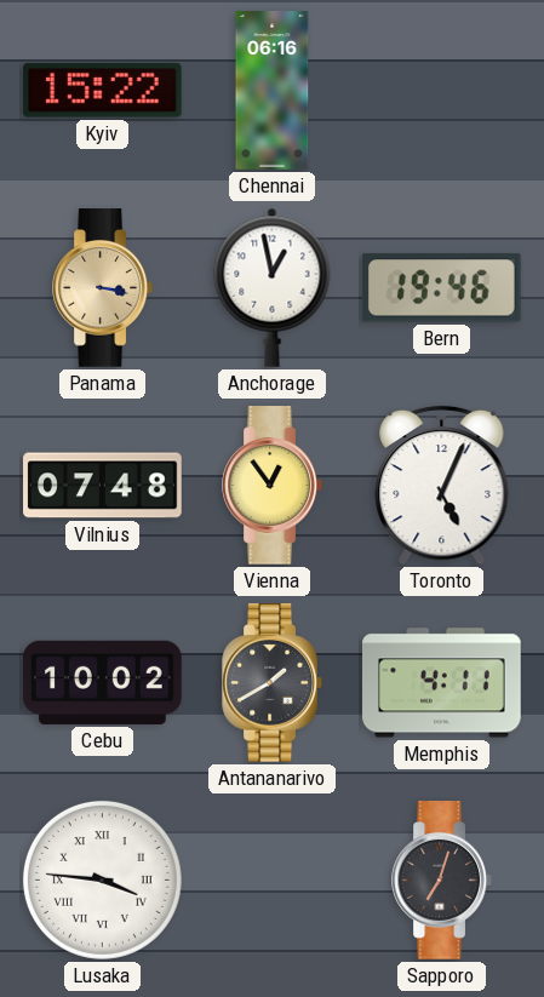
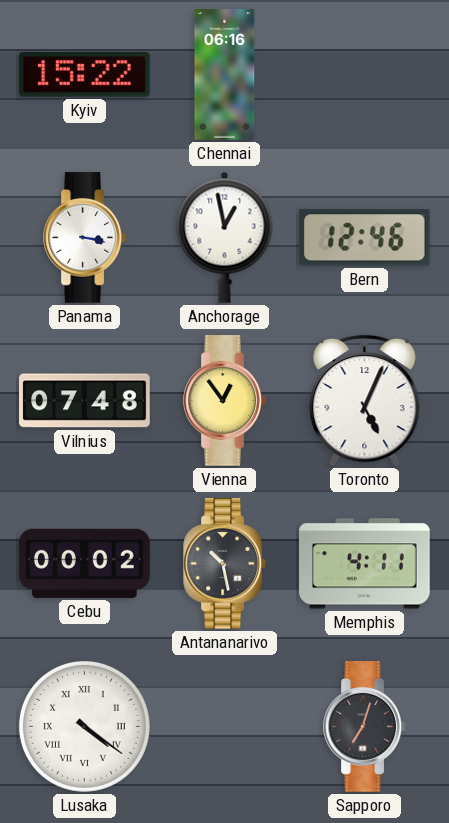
Panama dial: champagne -> white (84, 238)
Bern: 19:46 -> 12:46 (364, 238)
Cebu: 10:02 -> 00:02 (85, 563)
Antananarivo: 1:40 -> 10:28 (224, 564)
Lusaka: 3:46 -> 4:21 (84, 726)
